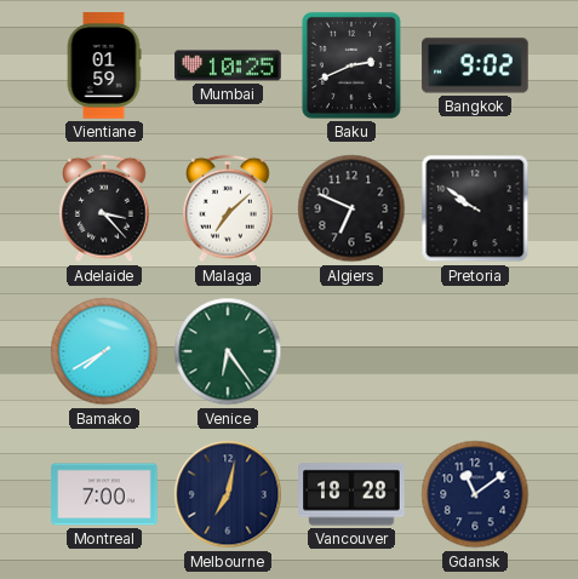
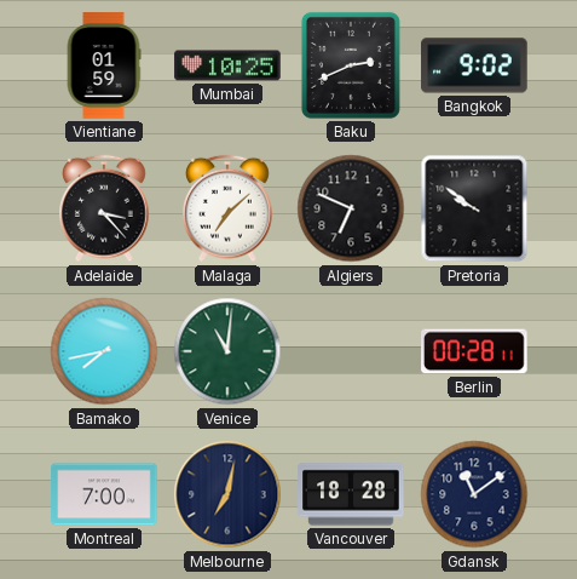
Bamako: 7:40 -> 7:43 (104, 351)
Venice: 6:24 -> 11:01 (227, 351)
Berlin: none -> 00:28 (474, 351)
